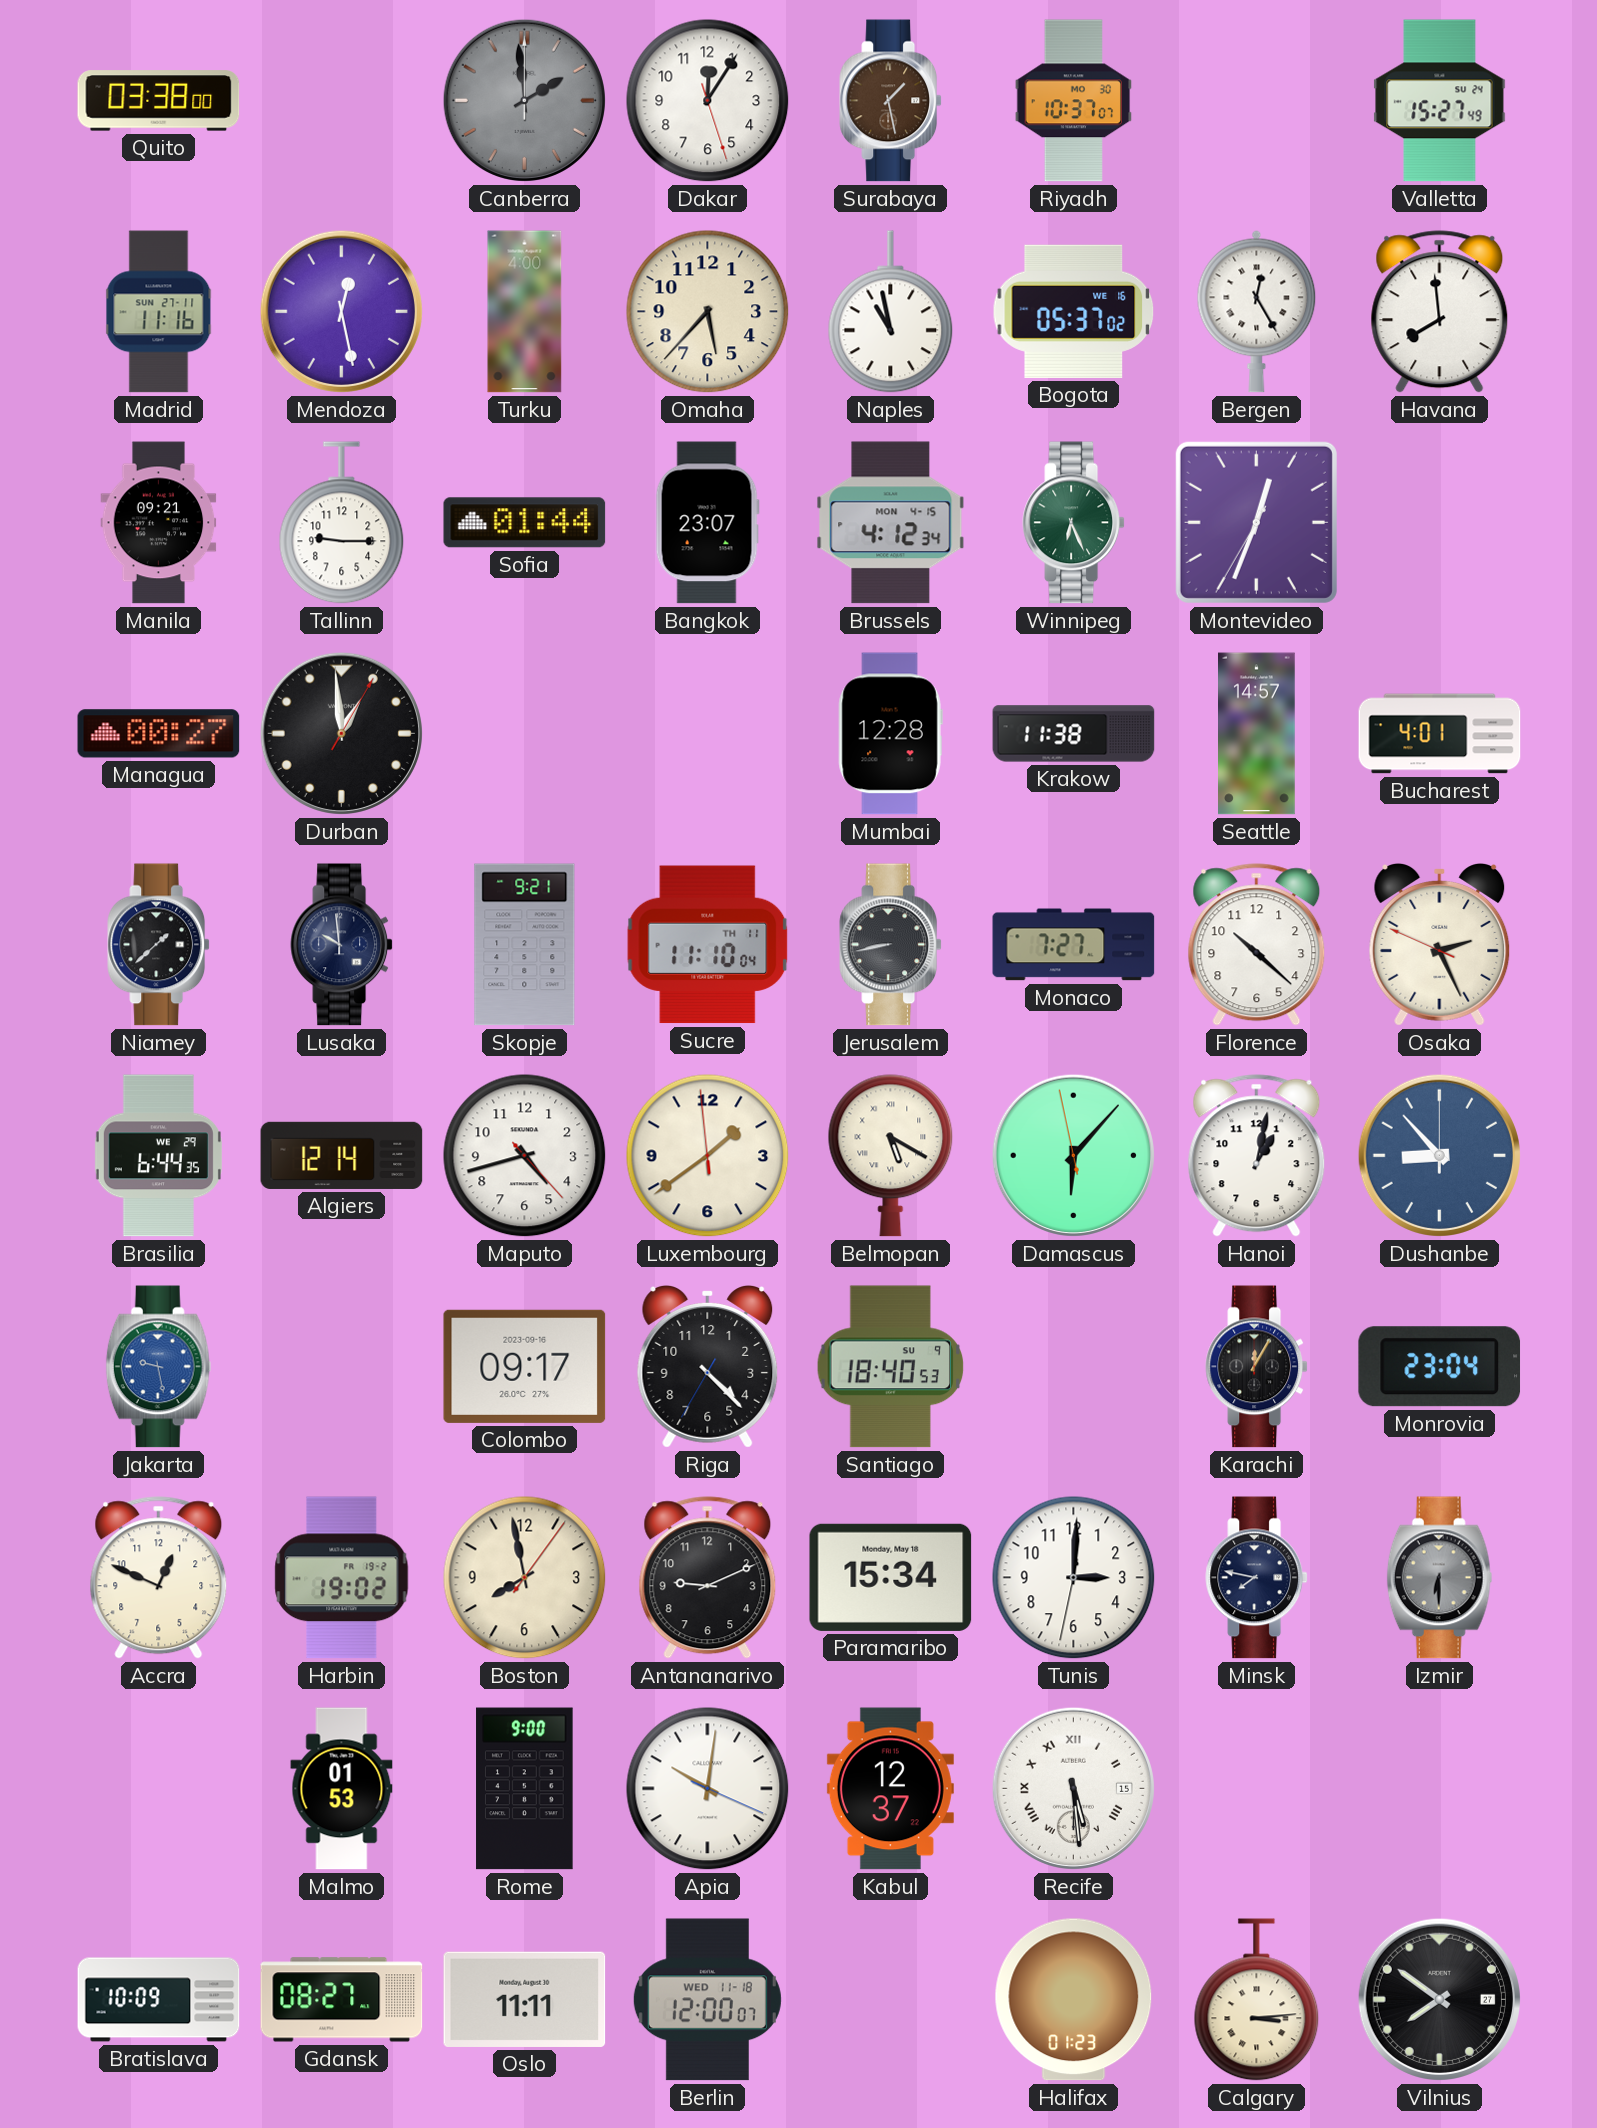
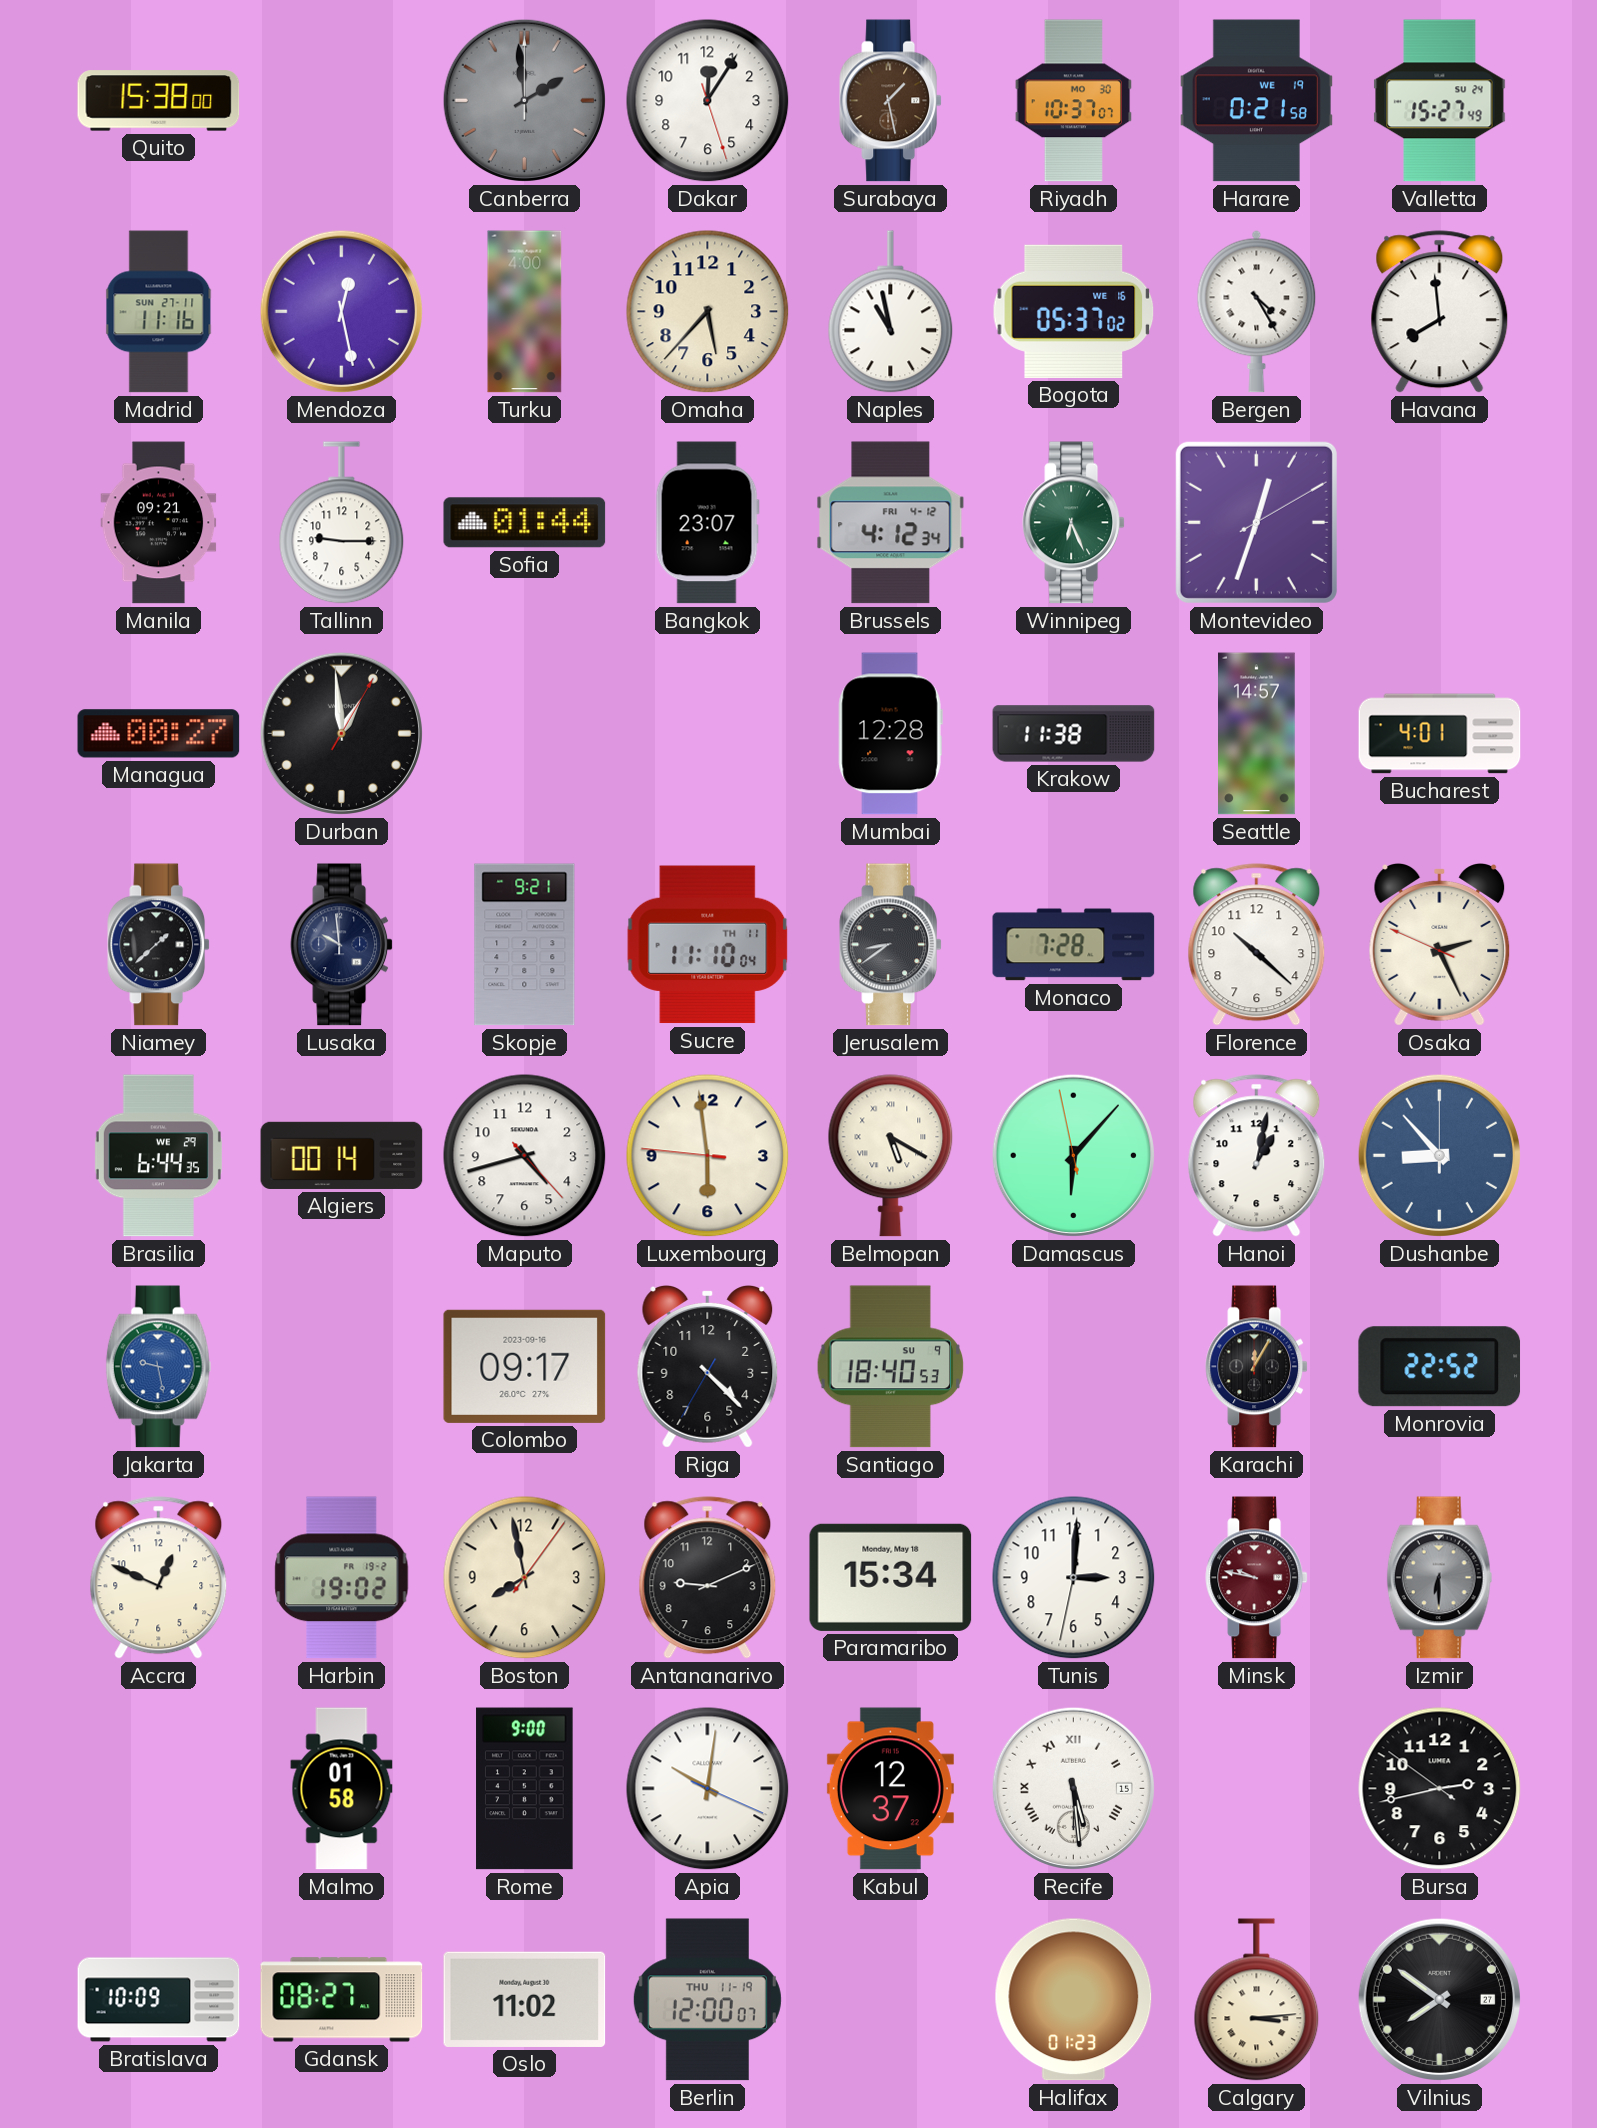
Quito: 03:38 -> 15:38 (159, 101)
Harare: none -> 0:21 (1256, 101)
Bergen: 12:25 -> 4:25 (1257, 311)
Brussels date: MON 4-15 -> FRI 4-12 (891, 523)
Montevideo: 12:33:35 -> 12:33:10 (1256, 522)
Jerusalem: 8:43 -> 8:39 (890, 945)
Monaco: 7:27 -> 7:28 (1074, 945)
Algiers: 12:14 -> 00:14 (342, 1155)
Luxembourg: 1:38 -> 5:58 (708, 1156)
Monrovia: 23:04 -> 22:52 (1440, 1367)
Minsk: 7:47 -> 9:47 (1256, 1578)
Minsk dial: navy -> burgundy (1256, 1578)
Malmo: 01:53 -> 01:58 (342, 1789)
Bursa: none -> 2:42 (1440, 1789)
Oslo: 11:11 -> 11:02 (525, 1999)
Berlin date: WED 11-18 -> THU 11-19 (707, 2000)
